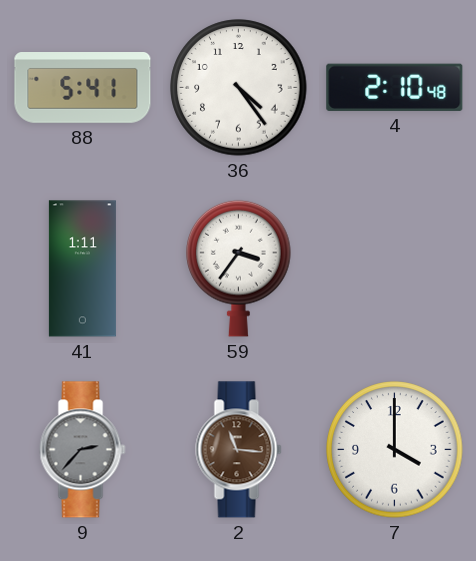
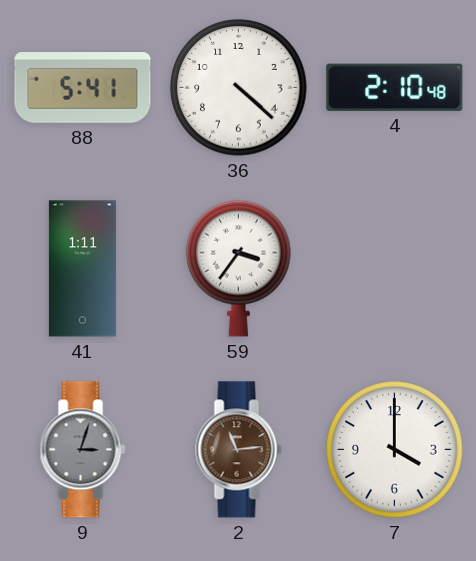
36: 4:24 -> 4:22 (239, 88)
9: 2:37 -> 3:03 (83, 450)
2: 11:16 -> 11:14 (239, 450)
